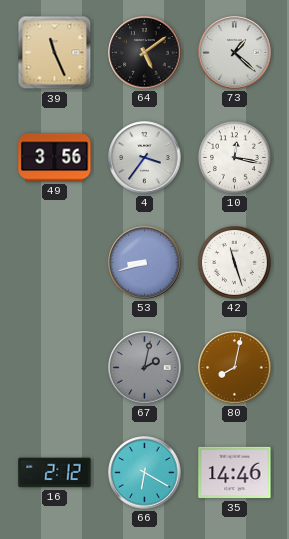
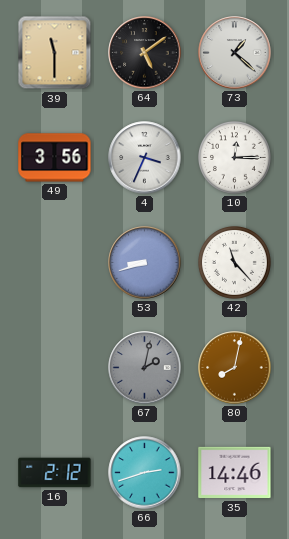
39: 11:26 -> 11:30 (55, 53)
4: 3:36 -> 3:34 (145, 158)
10: 12:17 -> 12:15 (235, 158)
42: 11:27 -> 11:23 (235, 263)
66: 6:20 -> 2:42 (145, 473)
